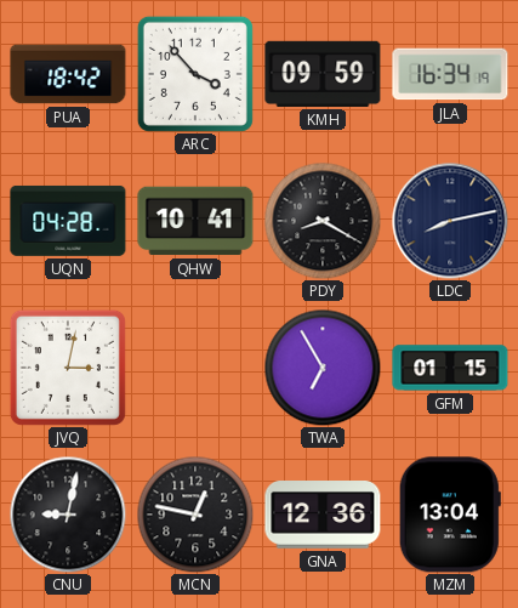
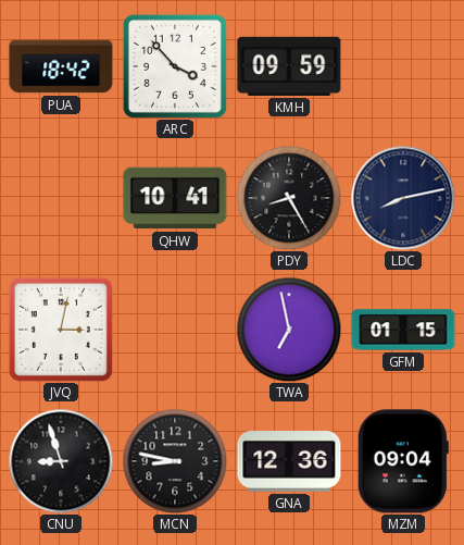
JLA: 16:34 -> none (450, 74)
UQN: 04:28 -> none (68, 221)
PDY: 8:20 -> 8:25 (289, 198)
TWA: 6:55 -> 6:58 (289, 330)
CNU: 9:02 -> 8:57 (61, 461)
MCN: 12:47 -> 8:47 (175, 461)
MZM: 13:04 -> 09:04 (403, 461)
